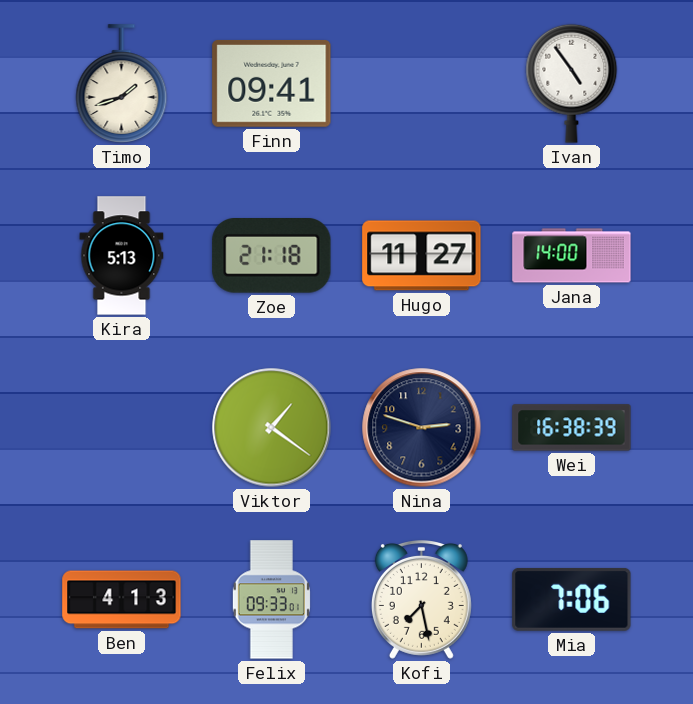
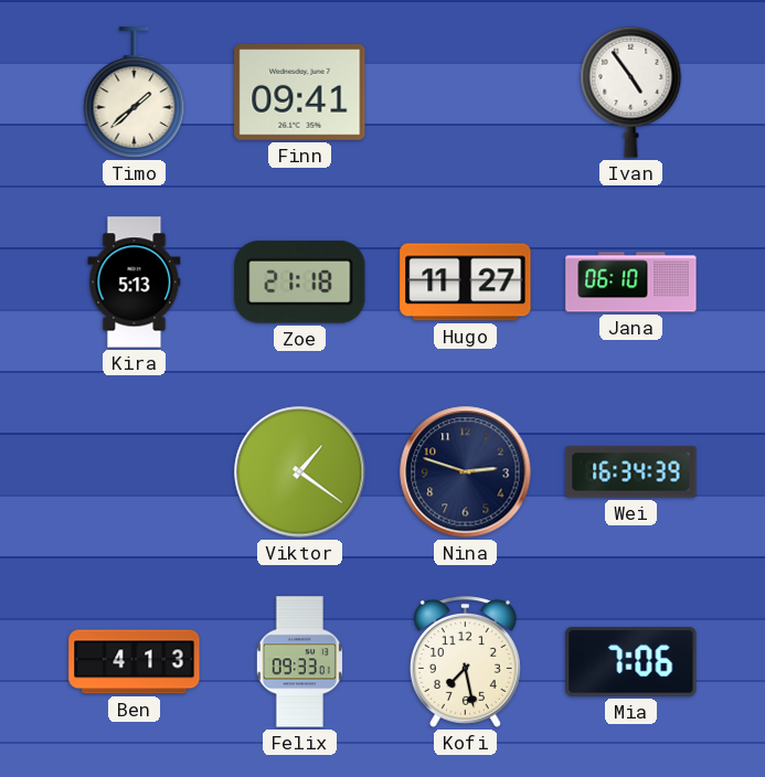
Timo: 1:42 -> 1:38 (135, 93)
Jana: 14:00 -> 06:10 (631, 283)
Wei: 16:38 -> 16:34 (631, 472)
